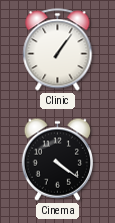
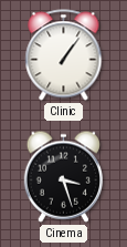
Cinema: 4:21 -> 3:27 (63, 176)
